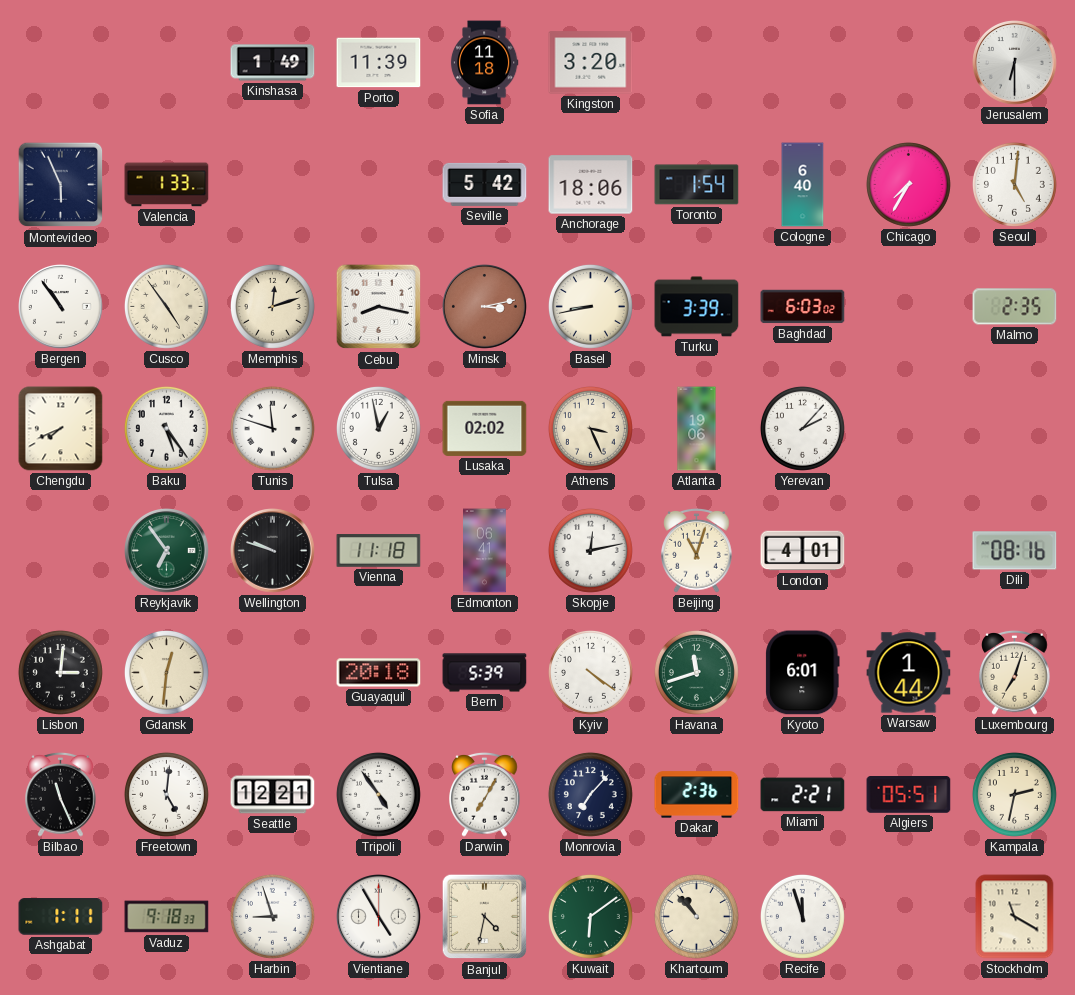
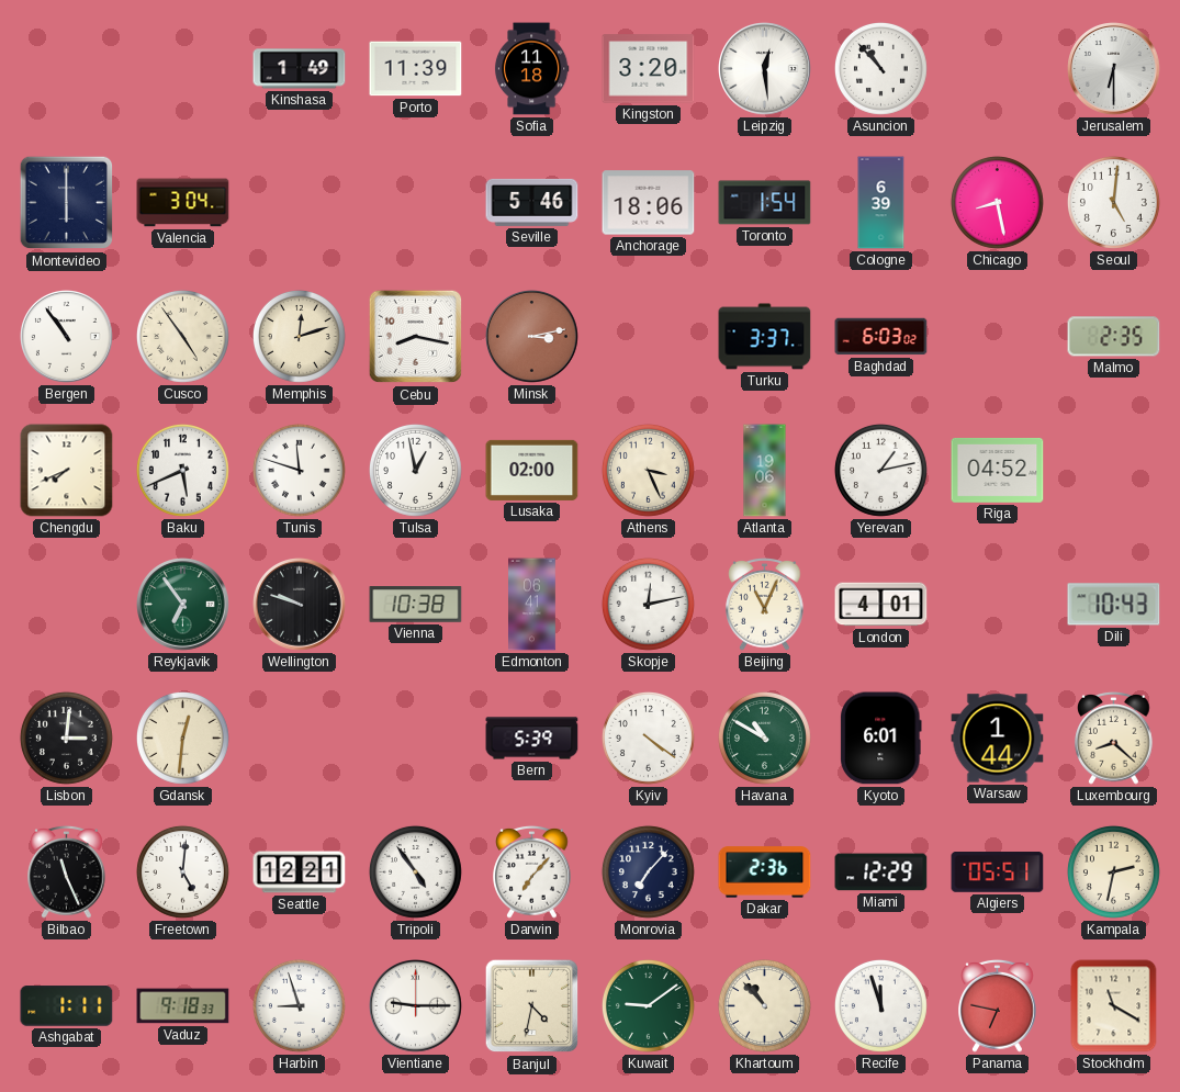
Leipzig: none -> 12:29 (765, 69)
Asuncion: none -> 10:53 (880, 68)
Montevideo: 5:56 -> 6:00 (67, 203)
Valencia: 1:33 -> 3:04 (183, 203)
Seville: 5:42 -> 5:46 (532, 202)
Cologne: 6:40 -> 6:39 (881, 203)
Chicago: 7:35 -> 8:28 (997, 202)
Basel: 8:43 -> none (590, 306)
Turku: 3:39 -> 3:37 (765, 337)
Baku: 5:24 -> 5:41 (182, 470)
Lusaka: 02:02 -> 02:00 (532, 470)
Yerevan: 2:07 -> 1:13 (880, 470)
Riga: none -> 04:52 (998, 470)
Vienna: 11:18 -> 10:38 (416, 605)
Beijing: 11:03 -> 11:04 (765, 604)
Dili: 08:16 -> 10:43 (1114, 605)
Guayaquil: 20:18 -> none (379, 673)
Havana: 11:42 -> 10:50 (764, 738)
Luxembourg: 7:03 -> 8:22 (1114, 738)
Darwin: 7:05 -> 7:07 (532, 871)
Miami: 2:21 -> 12:29 (881, 873)
Vientiane: 4:55 -> 9:15 (416, 1006)
Kuwait: 6:09 -> 9:09 (648, 1005)
Panama: none -> 6:47 (998, 1005)
